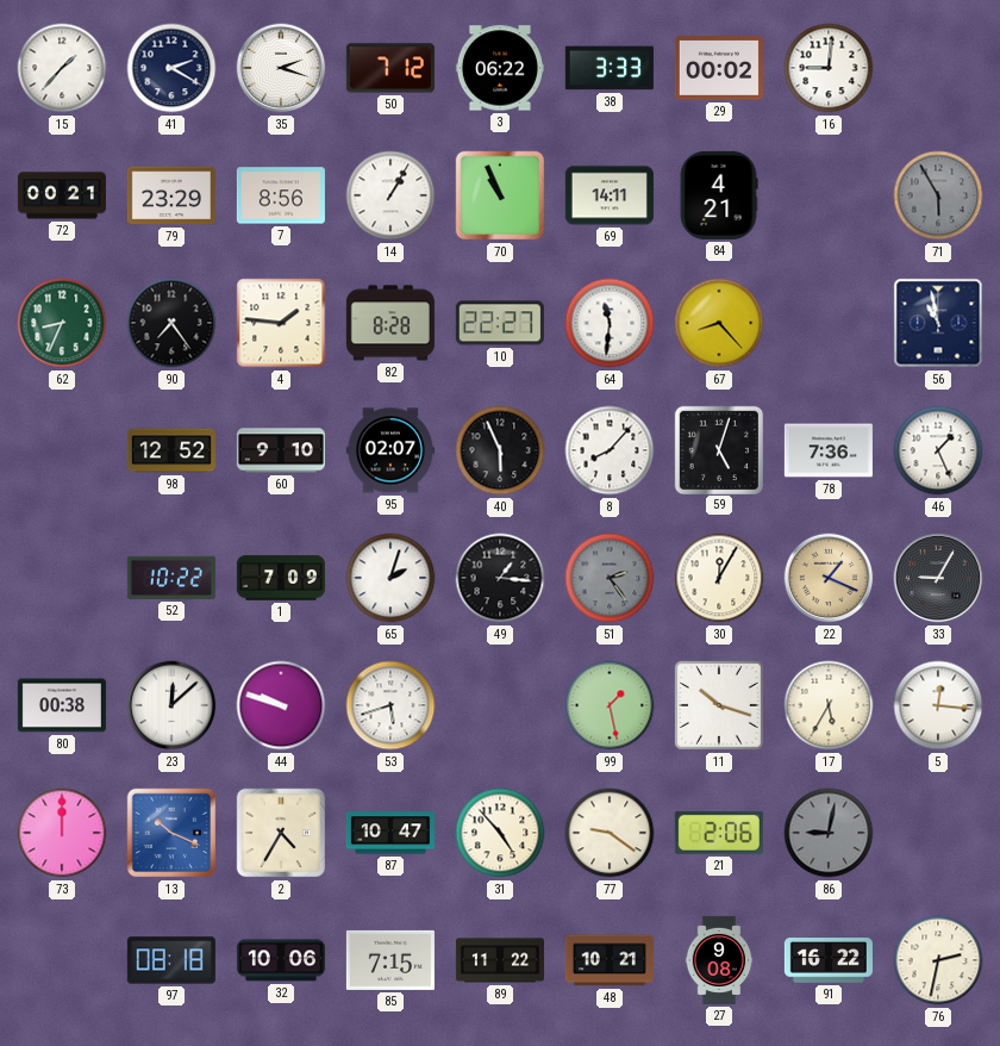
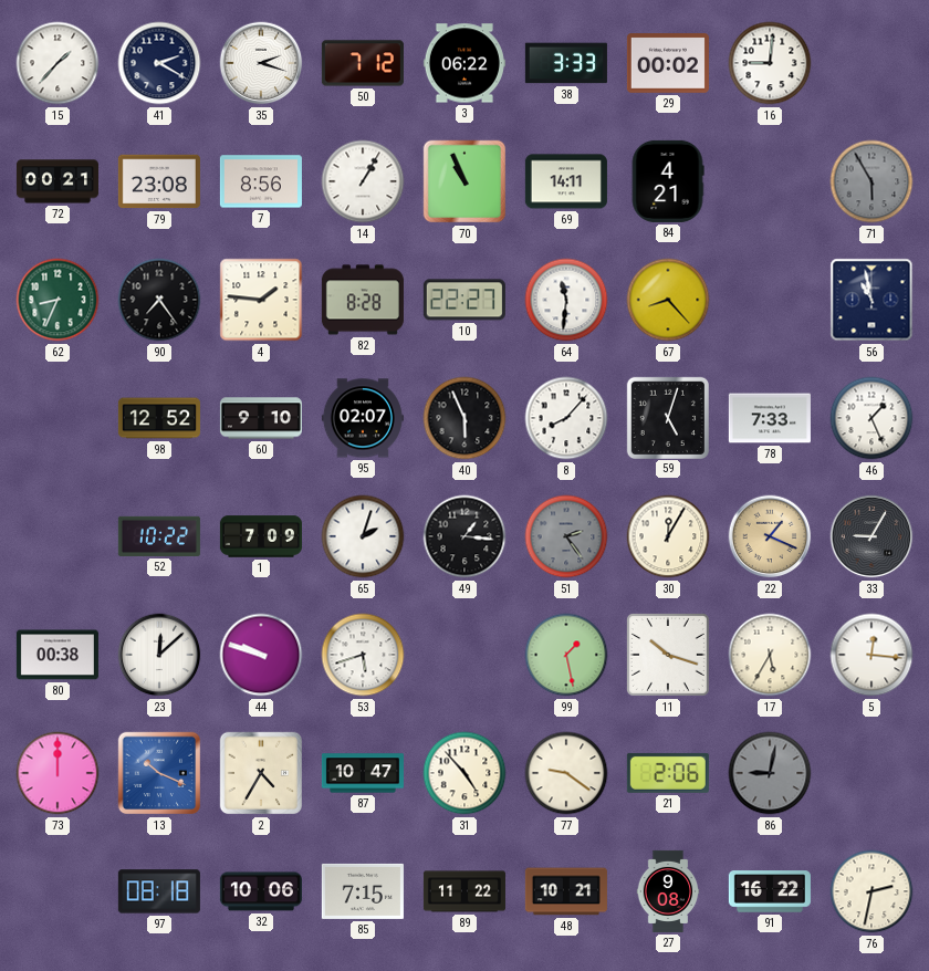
79: 23:29 -> 23:08 (159, 181)
78: 7:36 -> 7:33 (770, 418)
